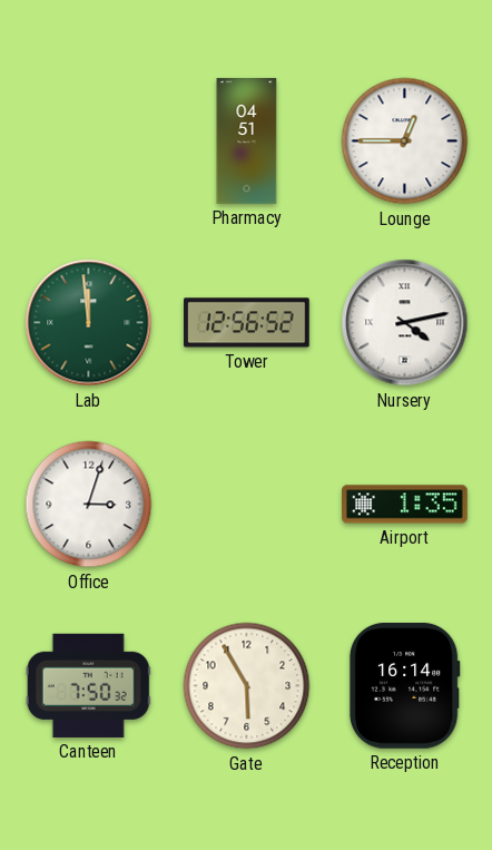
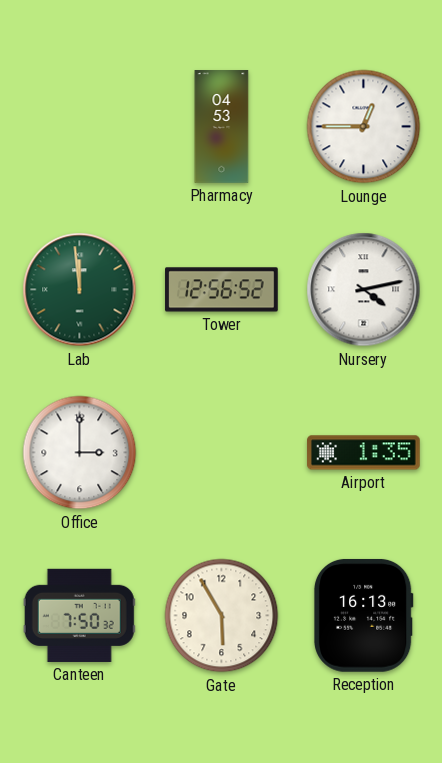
Pharmacy: 04:51 -> 04:53 (222, 127)
Office: 3:03 -> 3:00 (80, 453)
Reception: 16:14 -> 16:13 (363, 615)
